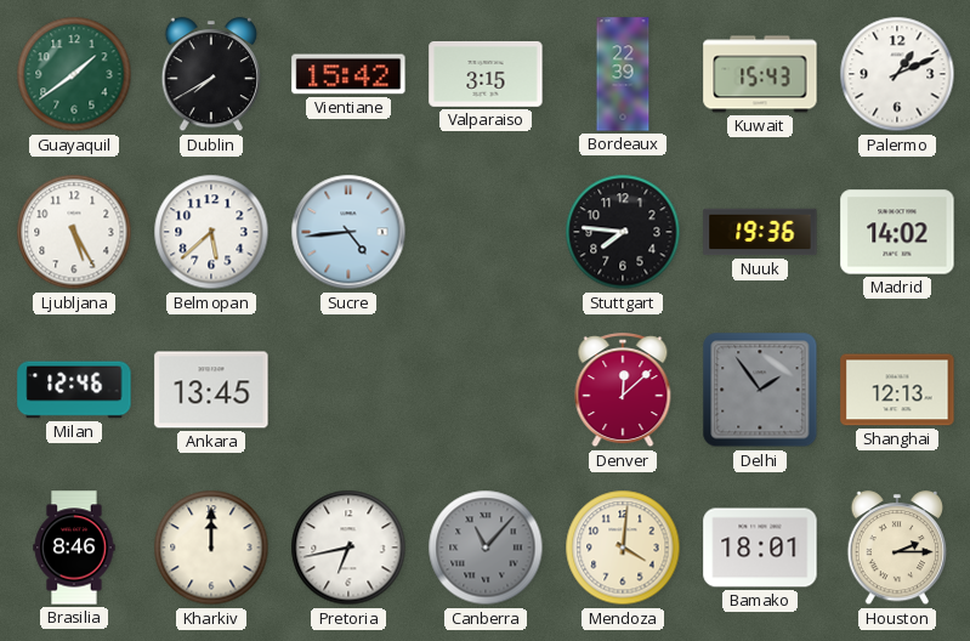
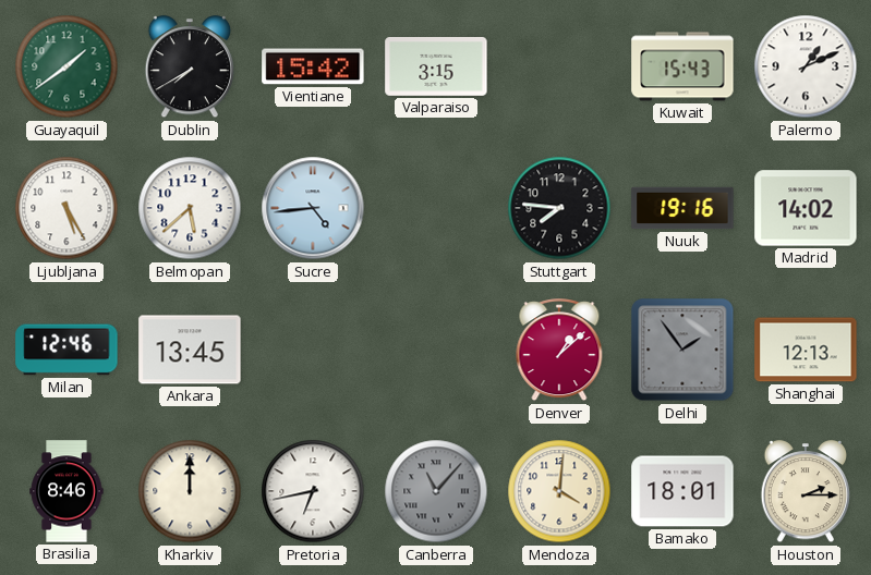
Bordeaux: 22:39 -> none (623, 74)
Nuuk: 19:36 -> 19:16 (682, 208)
Denver: 12:08 -> 1:08 (559, 351)
